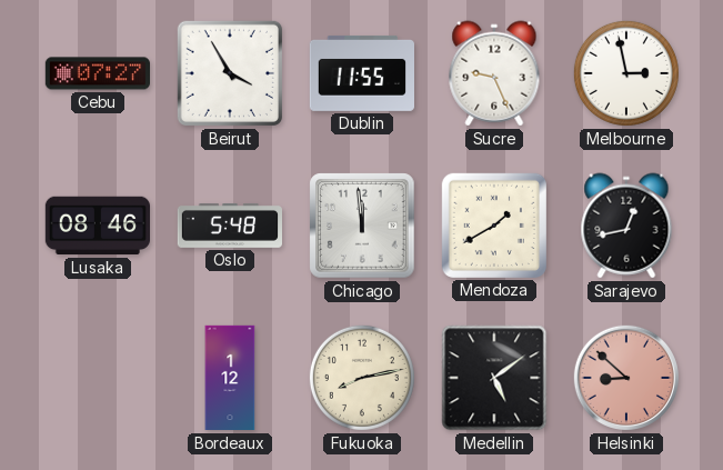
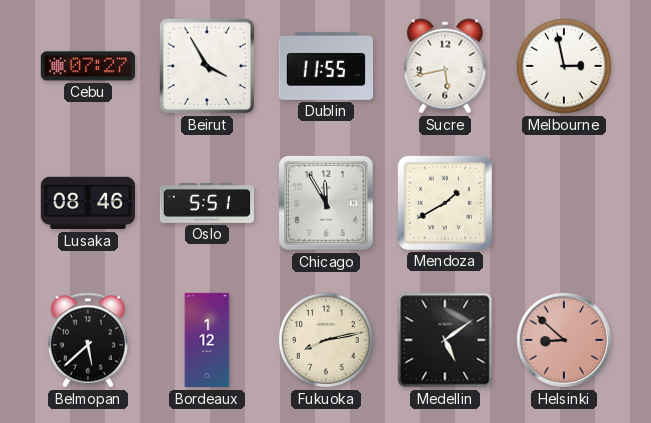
Sucre: 9:26 -> 5:43 (445, 66)
Oslo: 5:48 -> 5:51 (206, 203)
Chicago: 11:59 -> 11:55 (326, 203)
Sarajevo: 12:43 -> none (626, 226)
Belmopan: none -> 5:38 (88, 340)
